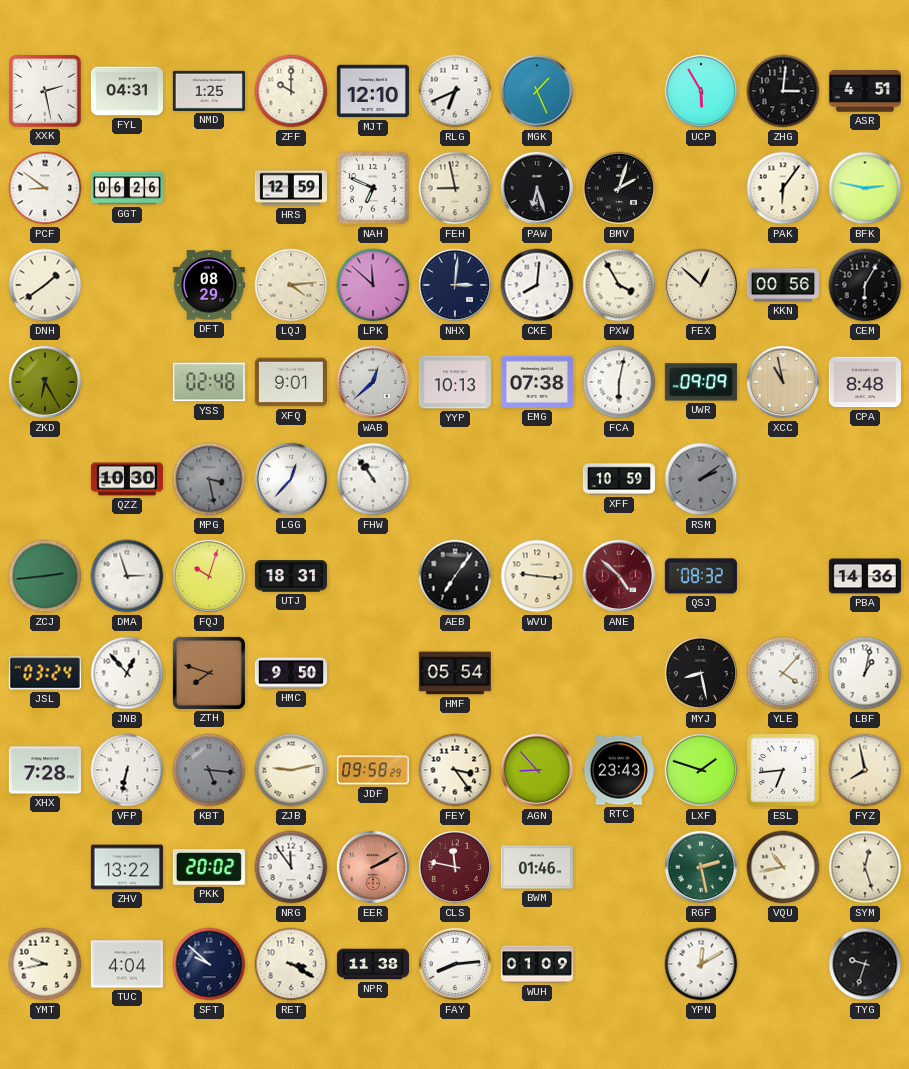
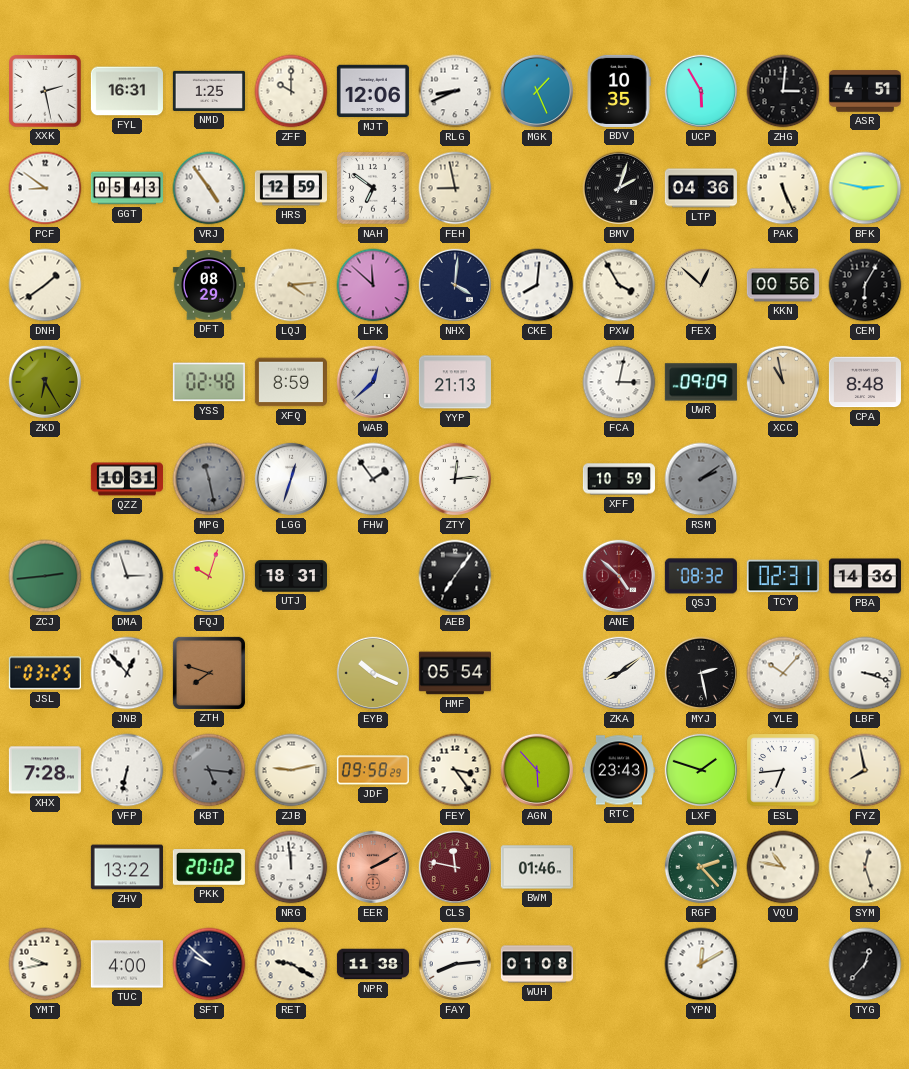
FYL: 04:31 -> 16:31 (127, 91)
MJT: 12:10 -> 12:06 (373, 91)
RLG: 6:41 -> 8:41 (455, 91)
BDV: none -> 10:35 (619, 91)
GGT: 06:26 -> 05:43 (126, 188)
VRJ: none -> 4:54 (209, 188)
NAH: 6:49 -> 6:51 (373, 188)
PAW: 6:27 -> none (537, 188)
LTP: none -> 04:36 (701, 188)
PAK: 6:06 -> 5:26 (783, 188)
NHX: 3:01 -> 4:01 (455, 285)
XFQ: 9:01 -> 8:59 (291, 382)
YYP: 10:13 -> 21:13 (455, 382)
EMG: 07:38 -> none (537, 382)
FCA: 6:02 -> 3:02 (619, 382)
QZZ: 10:30 -> 10:31 (127, 479)
MPG: 3:28 -> 11:28 (209, 479)
LGG: 12:37 -> 12:33 (291, 479)
FHW: 10:54 -> 1:54 (373, 479)
ZTY: none -> 12:14 (455, 479)
WVU: 9:16 -> none (537, 576)
TCY: none -> 02:31 (783, 576)
JSL: 03:24 -> 03:25 (45, 673)
HMC: 9:50 -> none (291, 673)
EYB: none -> 10:19 (373, 673)
ZKA: none -> 8:09 (619, 673)
MYJ: 8:28 -> 2:28 (701, 673)
YLE: 4:07 -> 10:07 (783, 673)
LBF: 1:02 -> 3:18 (865, 673)
AGN: 8:53 -> 5:53 (537, 770)
NRG: 11:54 -> 11:59 (291, 867)
RGF: 2:28 -> 2:23 (701, 867)
VQU: 10:43 -> 10:47 (783, 867)
TUC: 4:04 -> 4:00 (127, 964)
RET: 3:20 -> 9:20 (291, 964)
WUH: 01:09 -> 01:08 (537, 964)
TYG: 9:33 -> 12:37 (865, 964)
